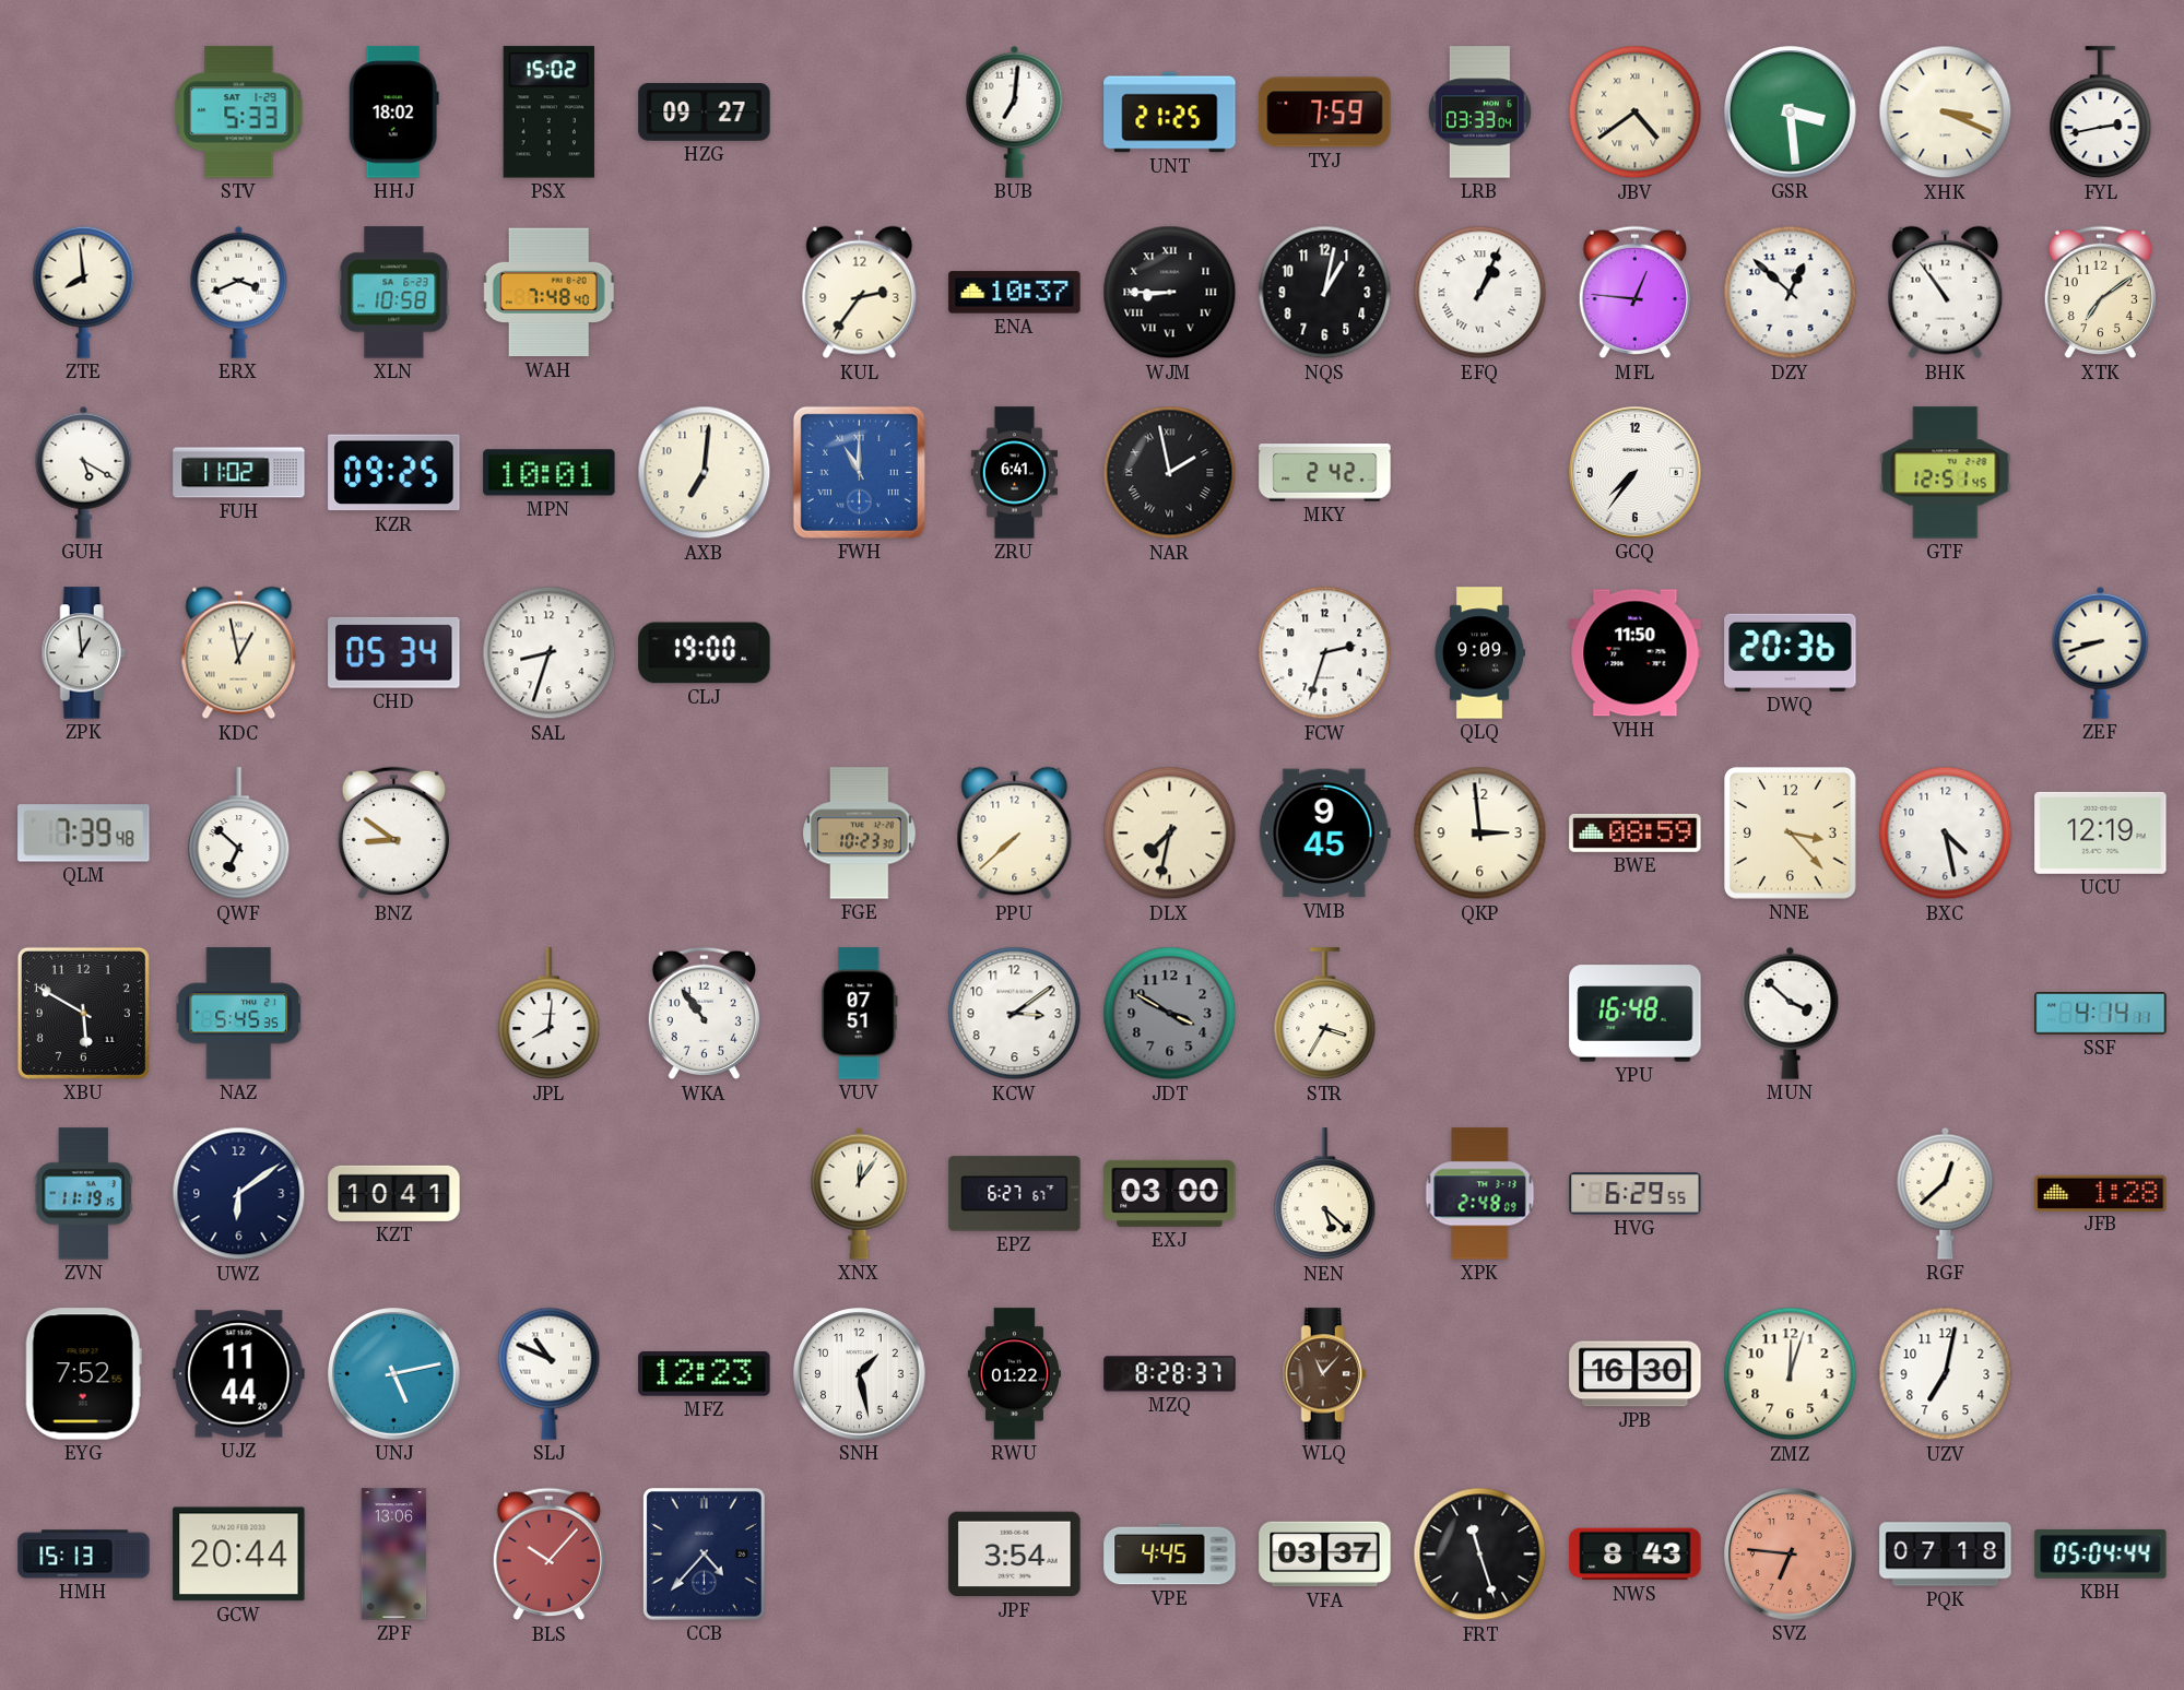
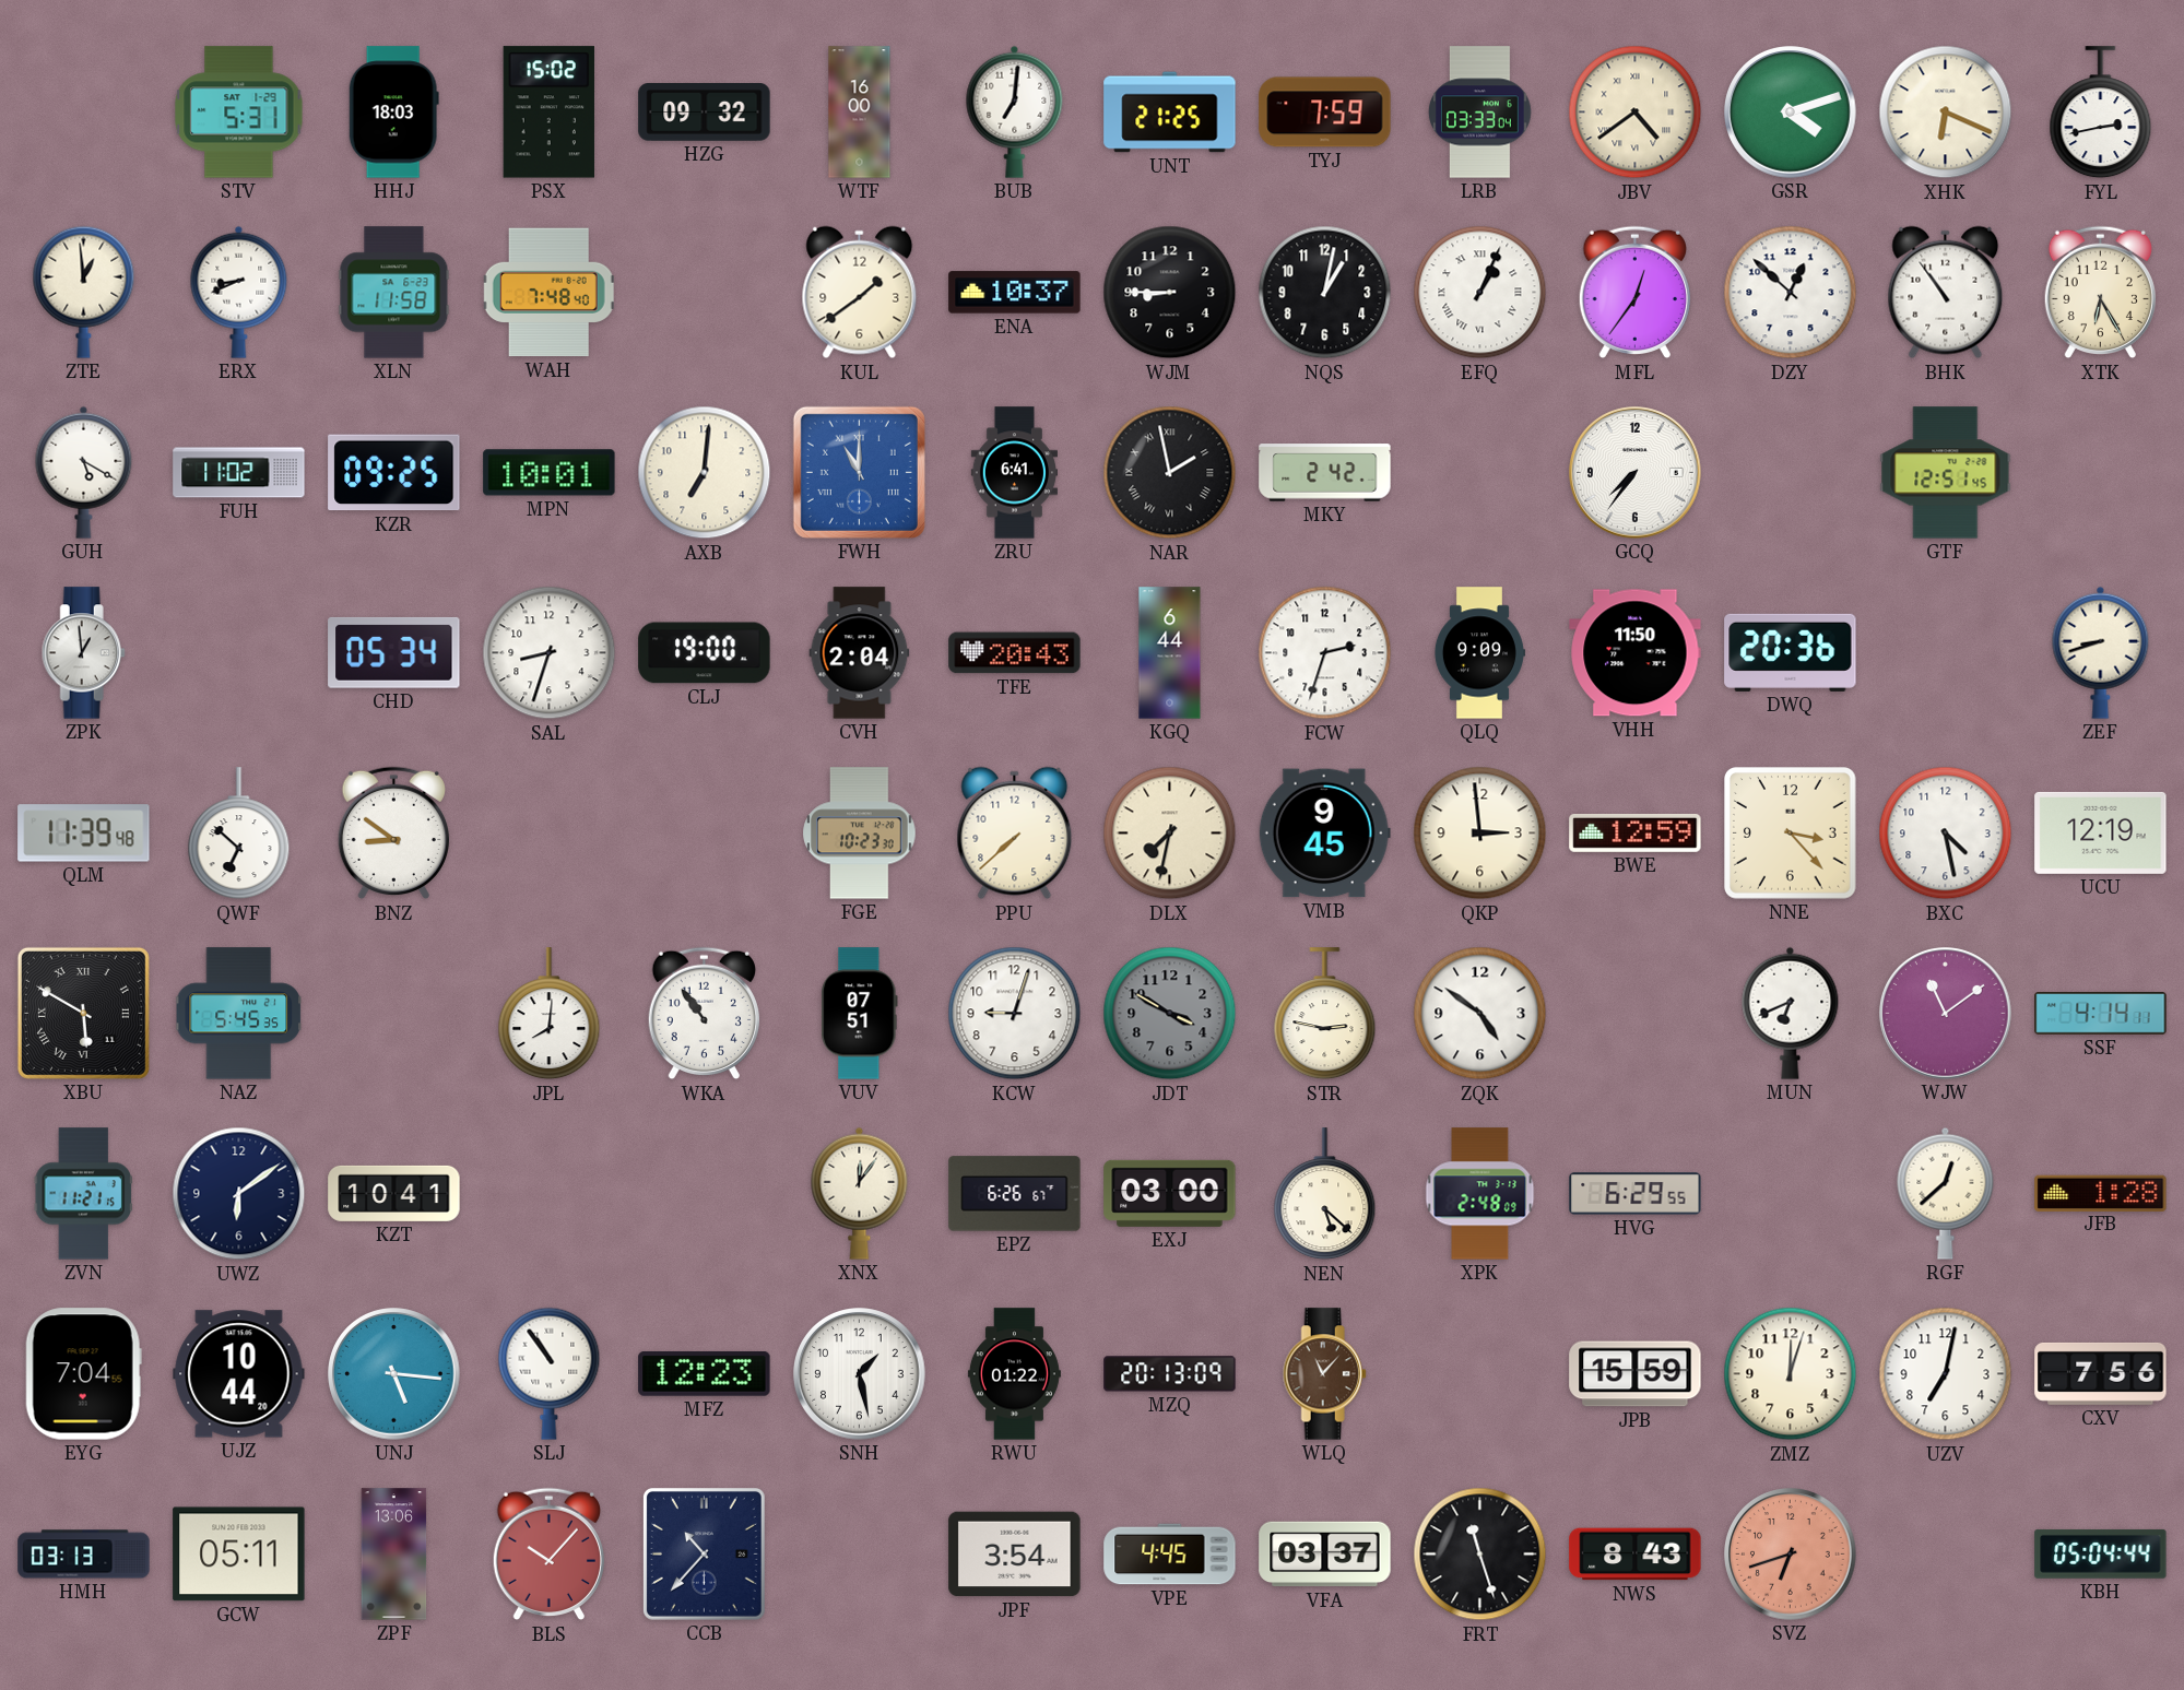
STV: 5:33 -> 5:31 (239, 113)
HHJ: 18:02 -> 18:03 (393, 113)
HZG: 09:27 -> 09:32 (705, 113)
WTF: none -> 16:00 (860, 113)
GSR: 3:29 -> 4:12 (1791, 113)
XHK: 3:19 -> 6:19 (1946, 113)
ZTE: 7:59 -> 12:59 (84, 292)
ERX: 3:41 -> 8:41 (239, 292)
XLN: 10:58 -> 11:58 (394, 293)
KUL: 2:36 -> 1:39 (860, 293)
WJM numerals: Roman -> Arabic (1170, 293)
MFL: 12:46 -> 12:36 (1634, 293)
XTK: 7:09 -> 6:25 (2100, 293)
KDC: 12:58 -> none (239, 653)
CVH: none -> 2:04 (860, 653)
TFE: none -> 20:43 (1015, 653)
KGQ: none -> 6:44 (1170, 653)
QLM: 7:39 -> 11:39 (84, 834)
BWE: 08:59 -> 12:59 (1636, 832)
XBU numerals: Arabic -> Roman (83, 1013)
KCW: 3:09 -> 9:03 (1015, 1014)
STR: 3:35 -> 2:47 (1325, 1014)
ZQK: none -> 4:51 (1480, 1014)
YPU: 16:48 -> none (1636, 1014)
MUN: 3:52 -> 6:41 (1791, 1013)
WJW: none -> 11:09 (1946, 1014)
ZVN: 11:19 -> 11:21 (83, 1194)
EPZ: 6:27 -> 6:26 (1015, 1194)
EYG: 7:52 -> 7:04 (83, 1374)
UJZ: 11:44 -> 10:44 (239, 1374)
UNJ: 5:13 -> 5:16 (394, 1374)
SLJ: 10:49 -> 10:54 (550, 1373)
MZQ: 8:28 -> 20:13 (1170, 1374)
JPB: 16:30 -> 15:59 (1636, 1374)
CXV: none -> 7:56 (2101, 1373)
HMH: 15:13 -> 03:13 (84, 1555)
GCW: 20:44 -> 05:11 (239, 1555)
CCB: 4:37 -> 10:37 (704, 1555)
SVZ: 6:46 -> 6:42 (1791, 1555)
PQK: 07:18 -> none (1946, 1555)
